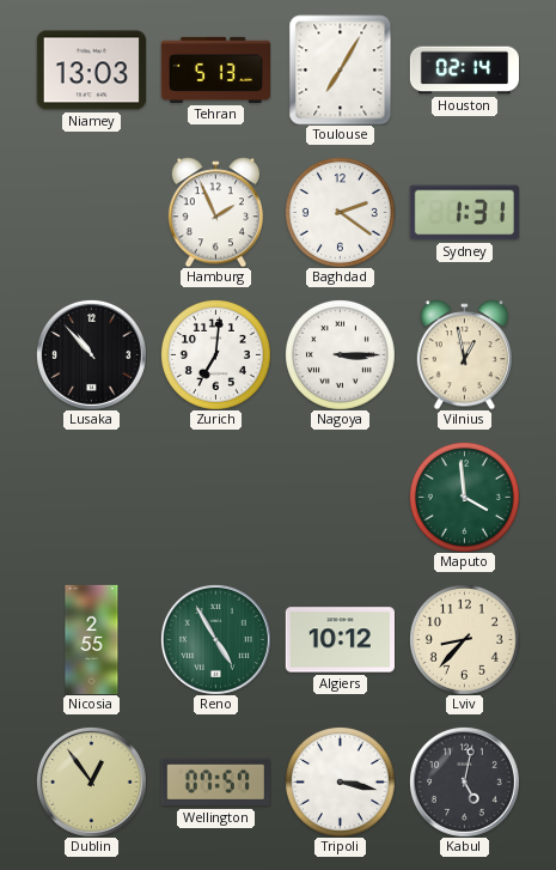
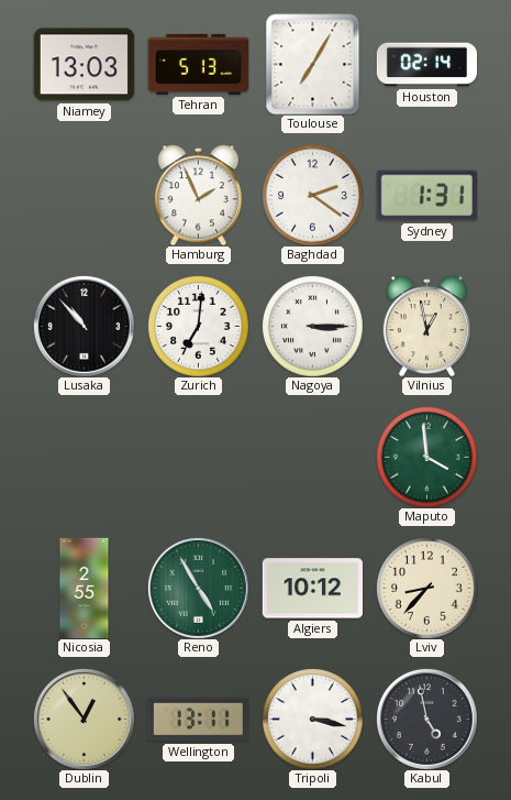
Wellington: 07:57 -> 13:11 (198, 720)
Kabul: 5:02 -> 4:58 (426, 719)
